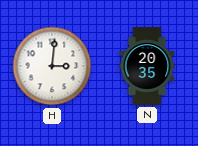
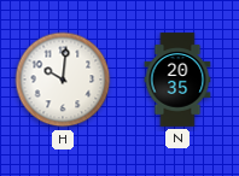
H: 3:01 -> 10:01 (63, 80)
